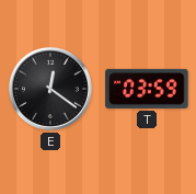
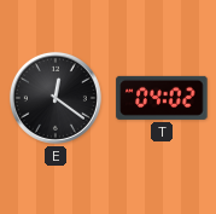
T: 03:59 -> 04:02 (162, 98)
